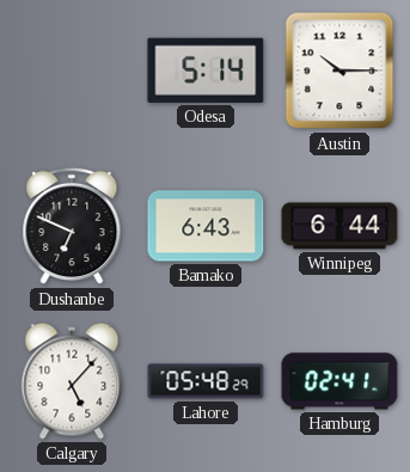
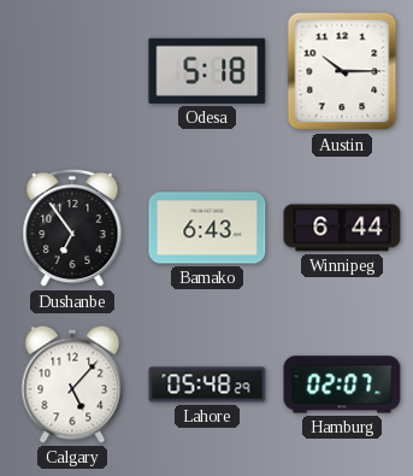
Odesa: 5:14 -> 5:18 (207, 71)
Dushanbe: 6:49 -> 6:54 (72, 228)
Hamburg: 02:41 -> 02:07 (342, 384)
